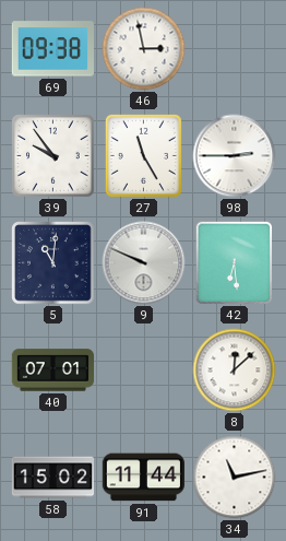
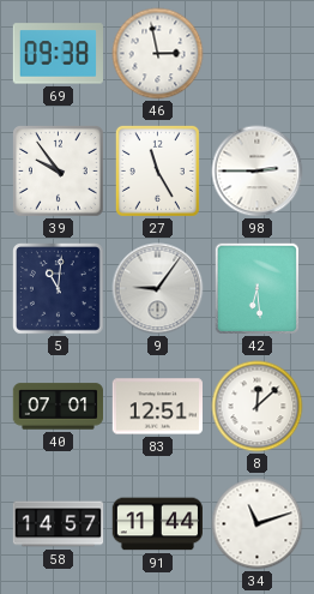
9: 9:49 -> 9:06 (158, 289)
83: none -> 12:51 (157, 407)
58: 15:02 -> 14:57 (59, 524)
34: 11:13 -> 11:12 (258, 524)
